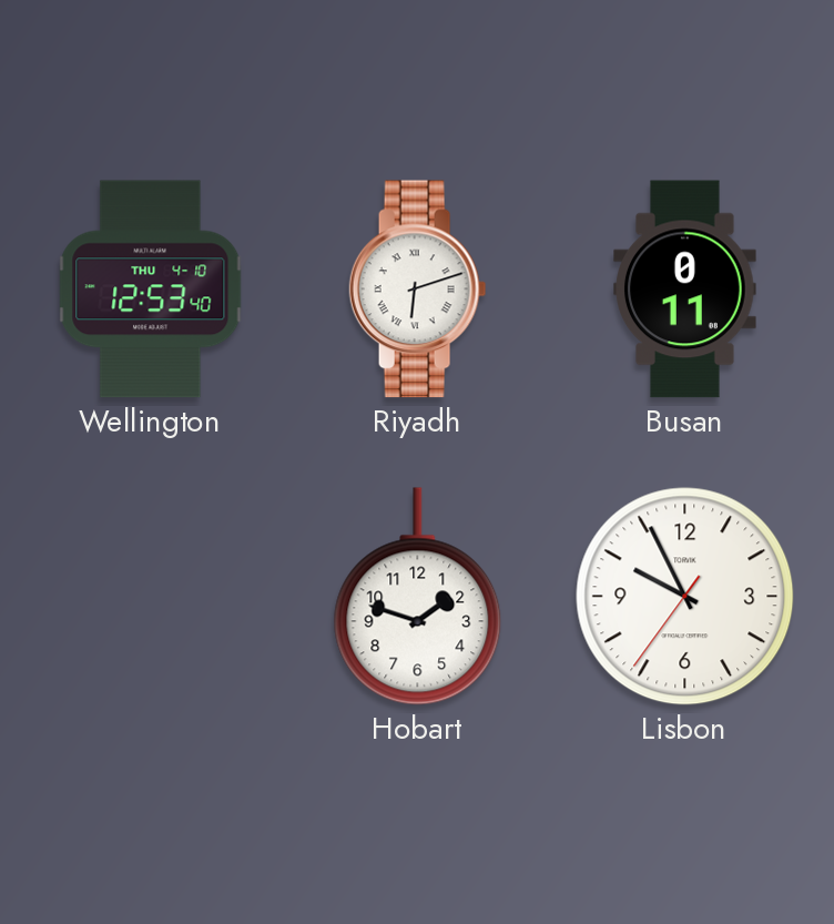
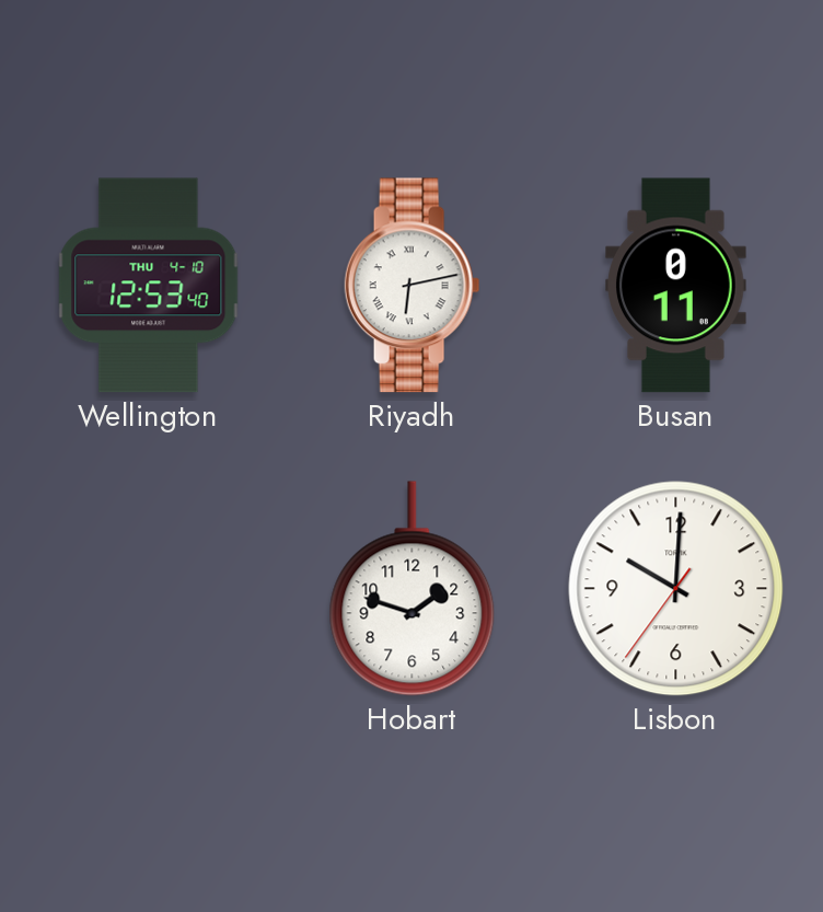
Riyadh: 6:12 -> 6:13 (413, 286)
Lisbon: 9:55 -> 10:00 (676, 589)
